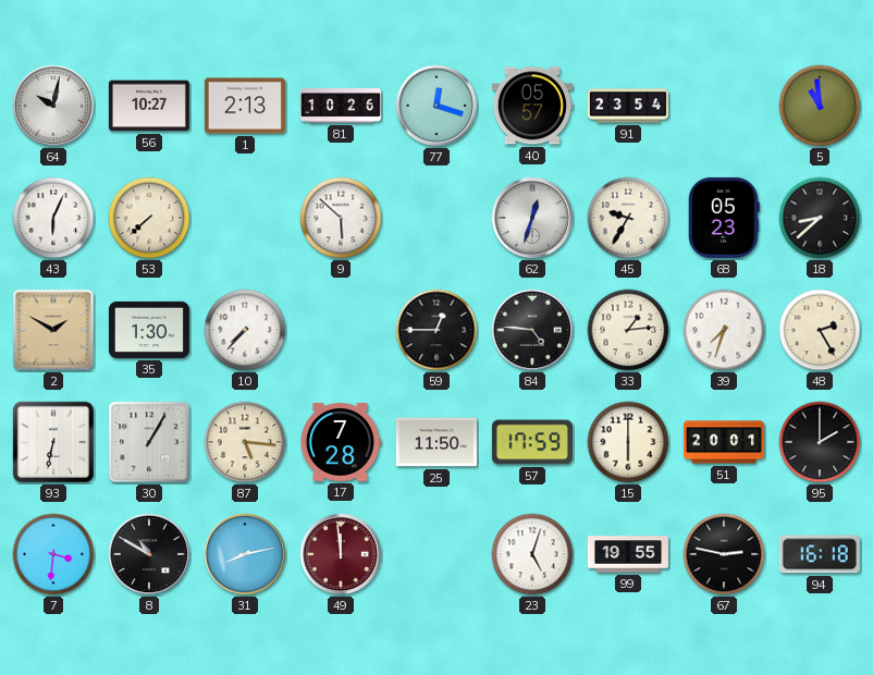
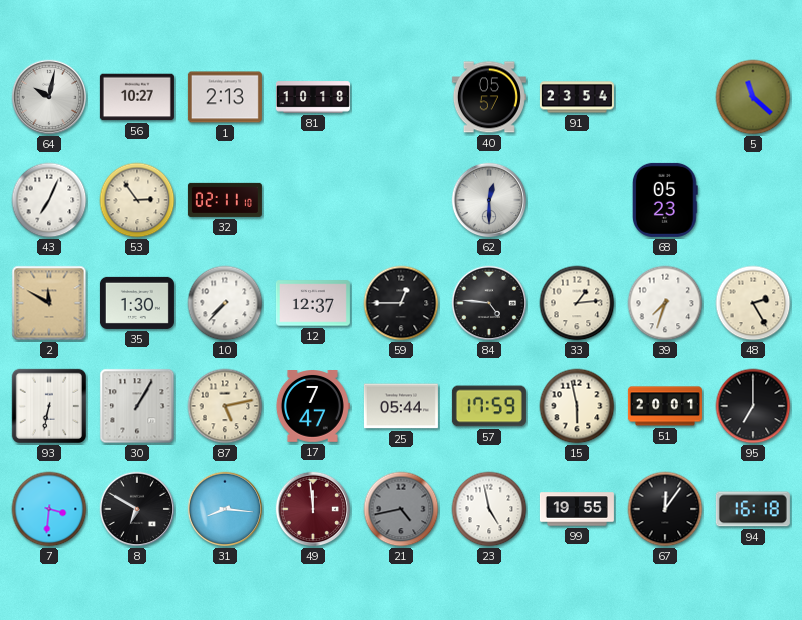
81: 10:26 -> 10:18 (313, 97)
77: 12:18 -> none (436, 106)
5: 10:59 -> 11:22 (753, 97)
43: 6:04 -> 7:04 (49, 200)
53: 7:38 -> 2:54 (137, 200)
32: none -> 02:11 (225, 200)
9: 5:52 -> none (341, 218)
62: 12:33 -> 12:30 (489, 200)
45: 9:35 -> none (628, 218)
18: 8:38 -> none (820, 218)
2: 1:50 -> 11:50 (49, 303)
12: none -> 12:37 (313, 303)
87: 5:16 -> 5:13 (225, 406)
17: 7:28 -> 7:47 (312, 407)
25: 11:50 -> 05:44 (401, 406)
15: 6:00 -> 5:58 (577, 406)
95: 2:00 -> 7:00 (753, 406)
8: 10:50 -> 6:50 (137, 509)
31: 8:13 -> 8:16 (225, 509)
21: none -> 4:43 (401, 509)
23: 5:03 -> 4:58 (489, 509)
67: 2:47 -> 12:06 (665, 509)
